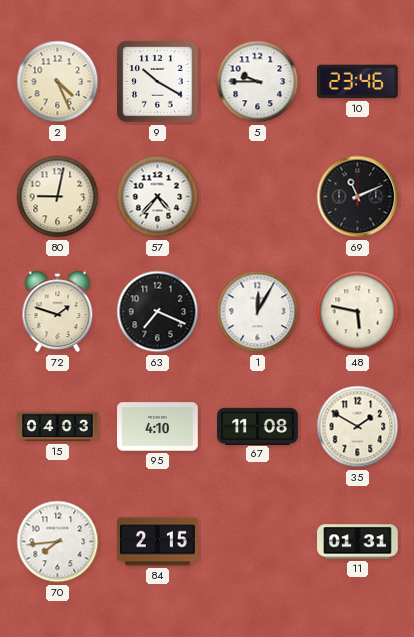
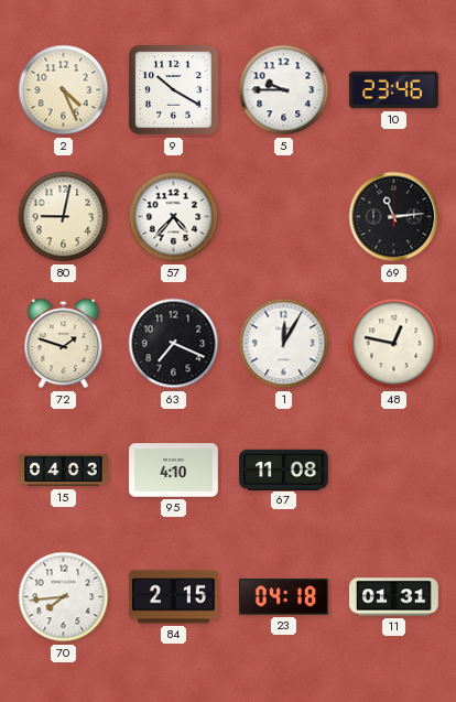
69: 11:11 -> 11:14 (394, 217)
48: 5:47 -> 12:47 (394, 344)
35: 1:50 -> none (358, 427)
23: none -> 04:18 (284, 597)
